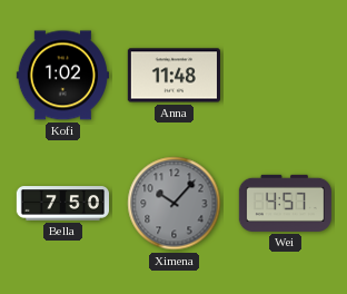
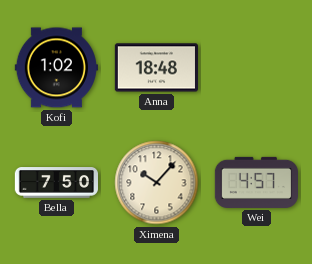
Anna: 11:48 -> 18:48 (156, 68)
Ximena dial: grey -> cream (157, 183)
